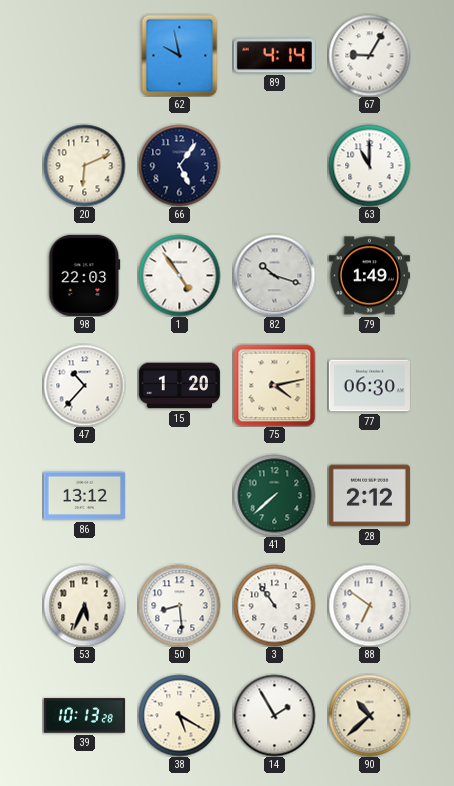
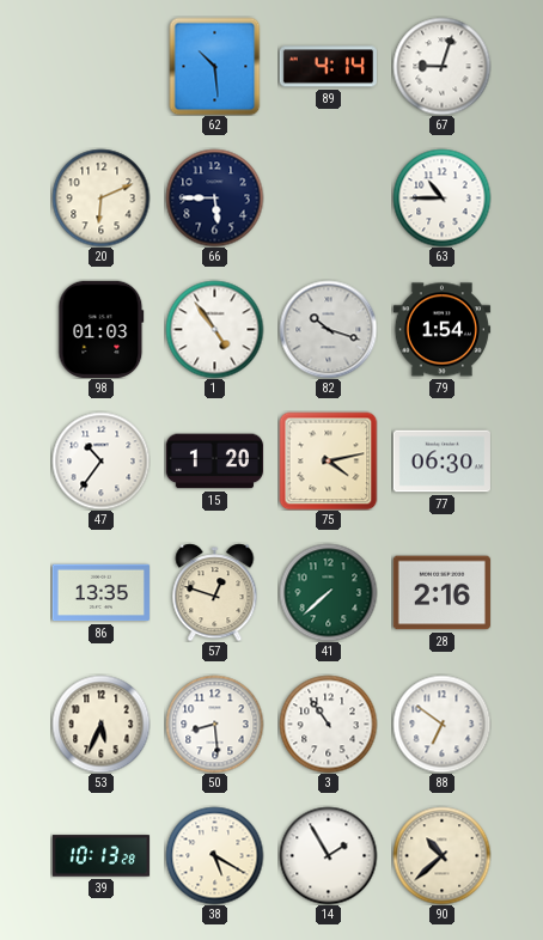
62: 9:58 -> 10:29 (215, 66)
67: 9:05 -> 9:03 (441, 66)
66: 5:06 -> 5:45 (214, 197)
63: 11:00 -> 10:45 (441, 197)
98: 22:03 -> 01:03 (102, 329)
79: 1:49 -> 1:54 (441, 330)
47: 10:37 -> 10:36 (100, 460)
86: 13:12 -> 13:35 (100, 593)
57: none -> 12:48 (215, 592)
28: 2:12 -> 2:16 (441, 593)
